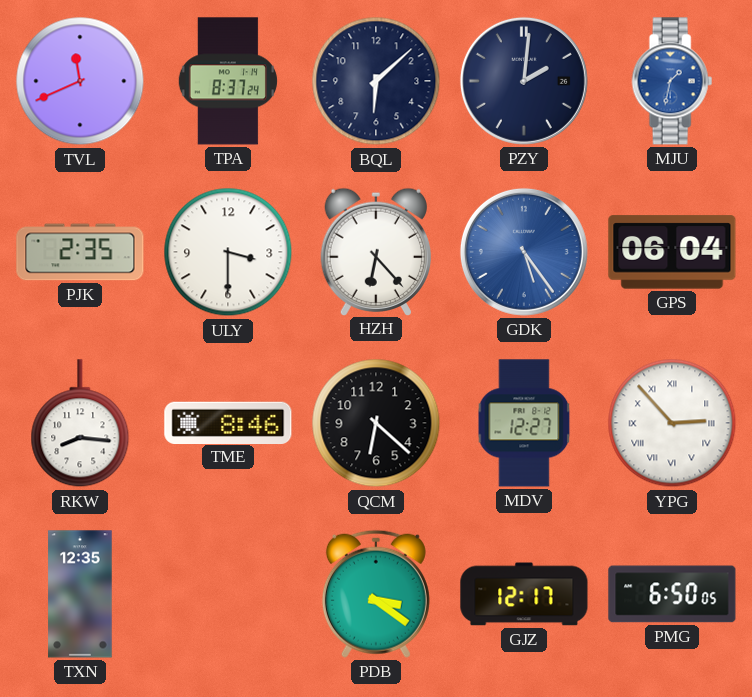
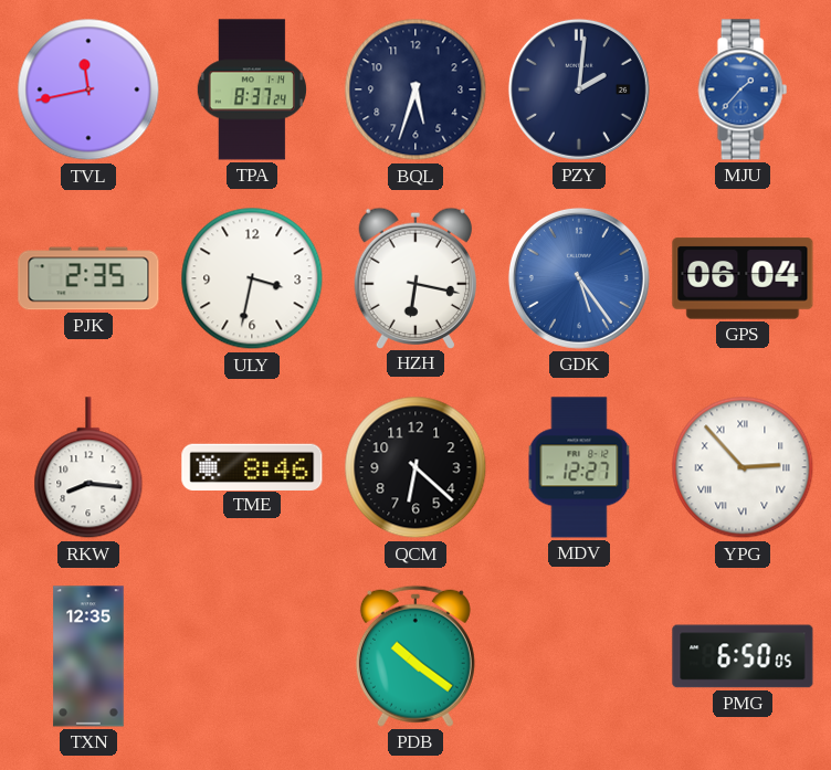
TVL: 11:41 -> 11:43 (88, 89)
BQL: 6:08 -> 5:33 (415, 89)
MJU: 1:32 -> 1:37 (743, 89)
ULY: 3:30 -> 3:32 (252, 278)
HZH: 6:23 -> 6:17 (414, 277)
PDB: 3:21 -> 10:21 (415, 656)
GJZ: 12:17 -> none (524, 594)
